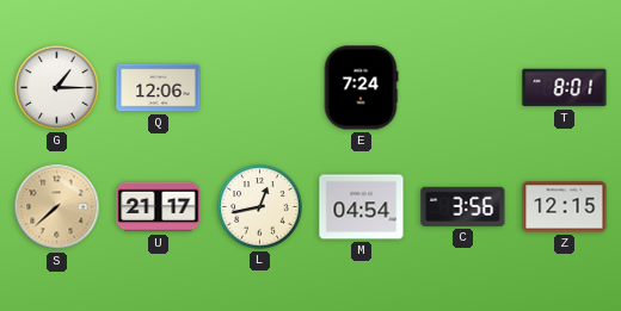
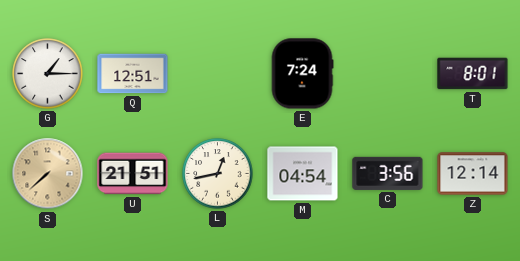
Q: 12:06 -> 12:51 (133, 74)
U: 21:17 -> 21:51 (133, 174)
Z: 12:15 -> 12:14 (473, 174)
